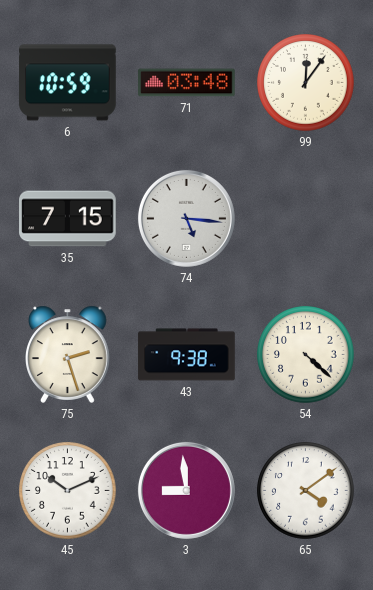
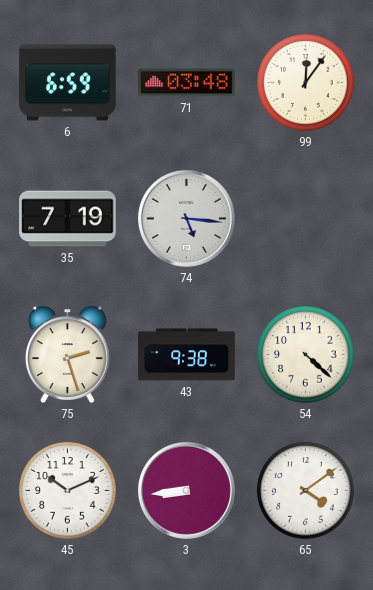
6: 10:59 -> 6:59 (68, 83)
35: 7:15 -> 7:19 (68, 219)
3: 8:59 -> 8:44 (186, 490)
